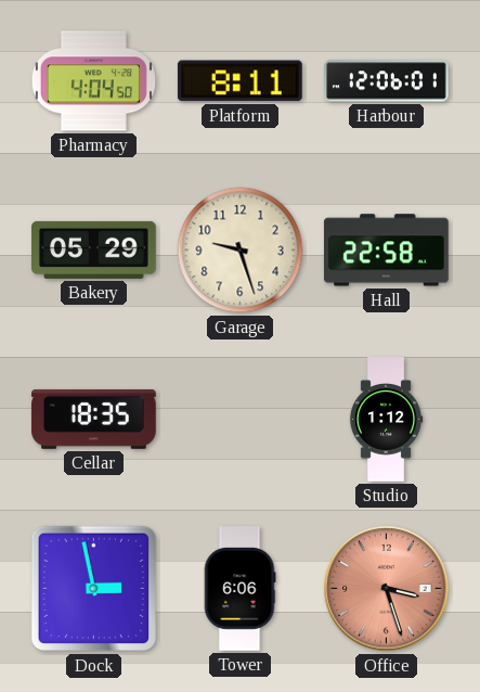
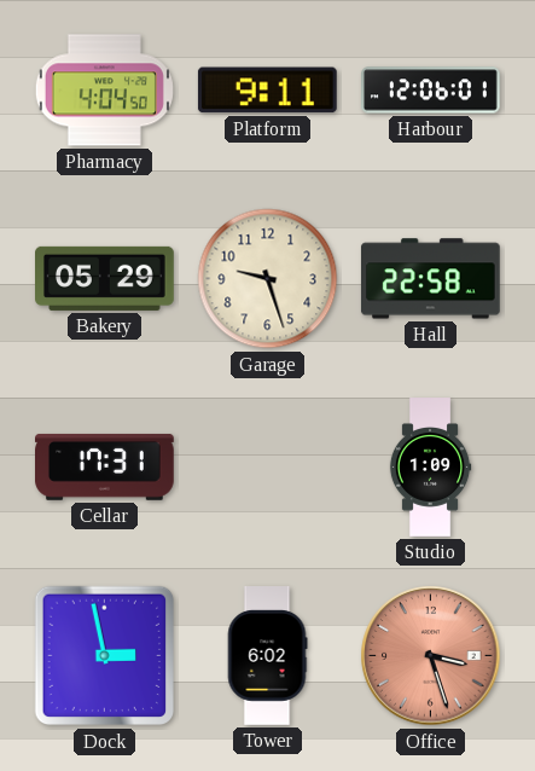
Platform: 8:11 -> 9:11 (267, 91)
Cellar: 18:35 -> 17:31 (105, 466)
Studio: 1:12 -> 1:09 (430, 468)
Tower: 6:06 -> 6:02 (267, 656)
